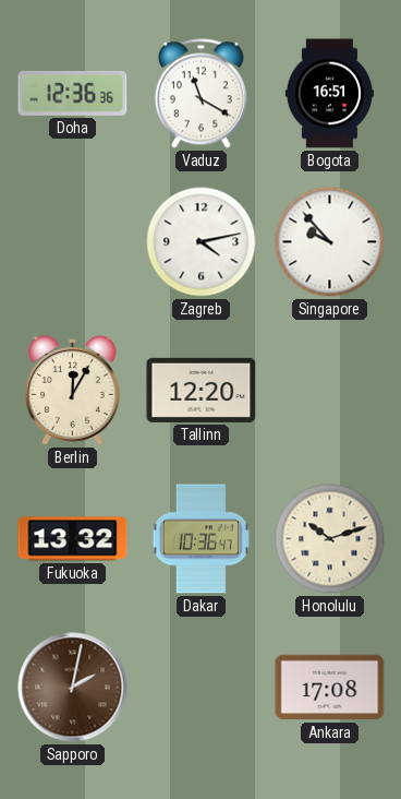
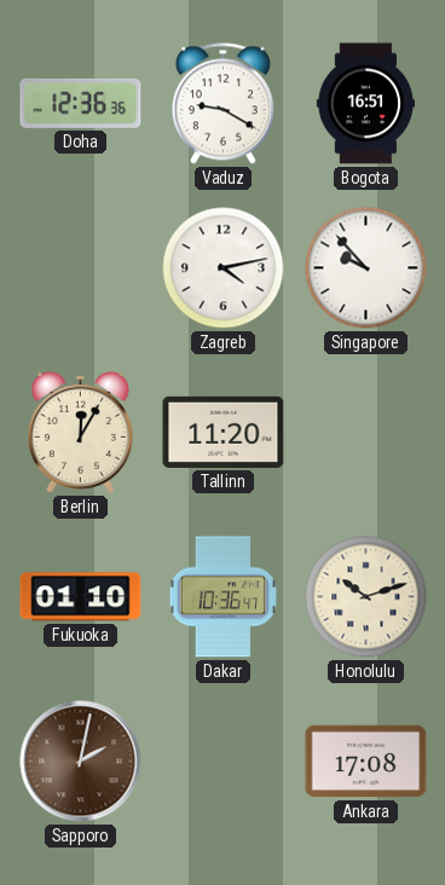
Vaduz: 11:20 -> 9:20 (223, 104)
Tallinn: 12:20 -> 11:20 (224, 432)
Fukuoka: 13:32 -> 01:10 (81, 597)
